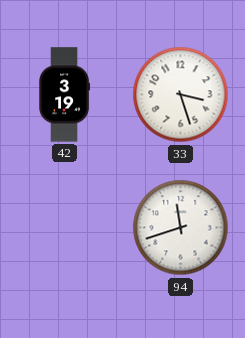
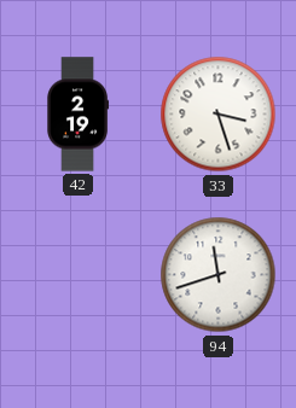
42: 3:19 -> 2:19 (79, 115)
